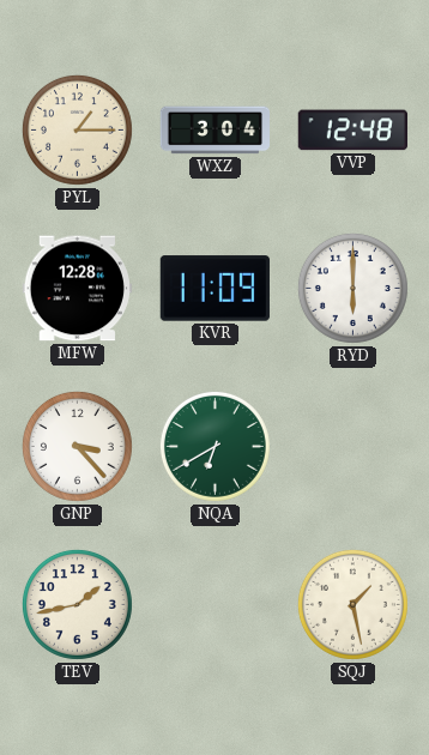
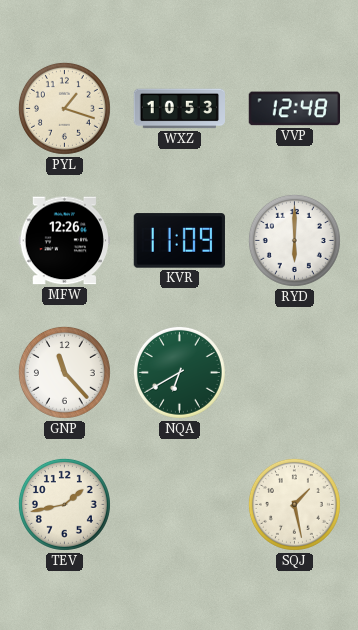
PYL: 1:15 -> 1:18 (64, 108)
WXZ: 3:04 -> 10:53 (180, 109)
MFW: 12:28 -> 12:26 (64, 241)
GNP: 3:23 -> 11:23 (64, 372)
